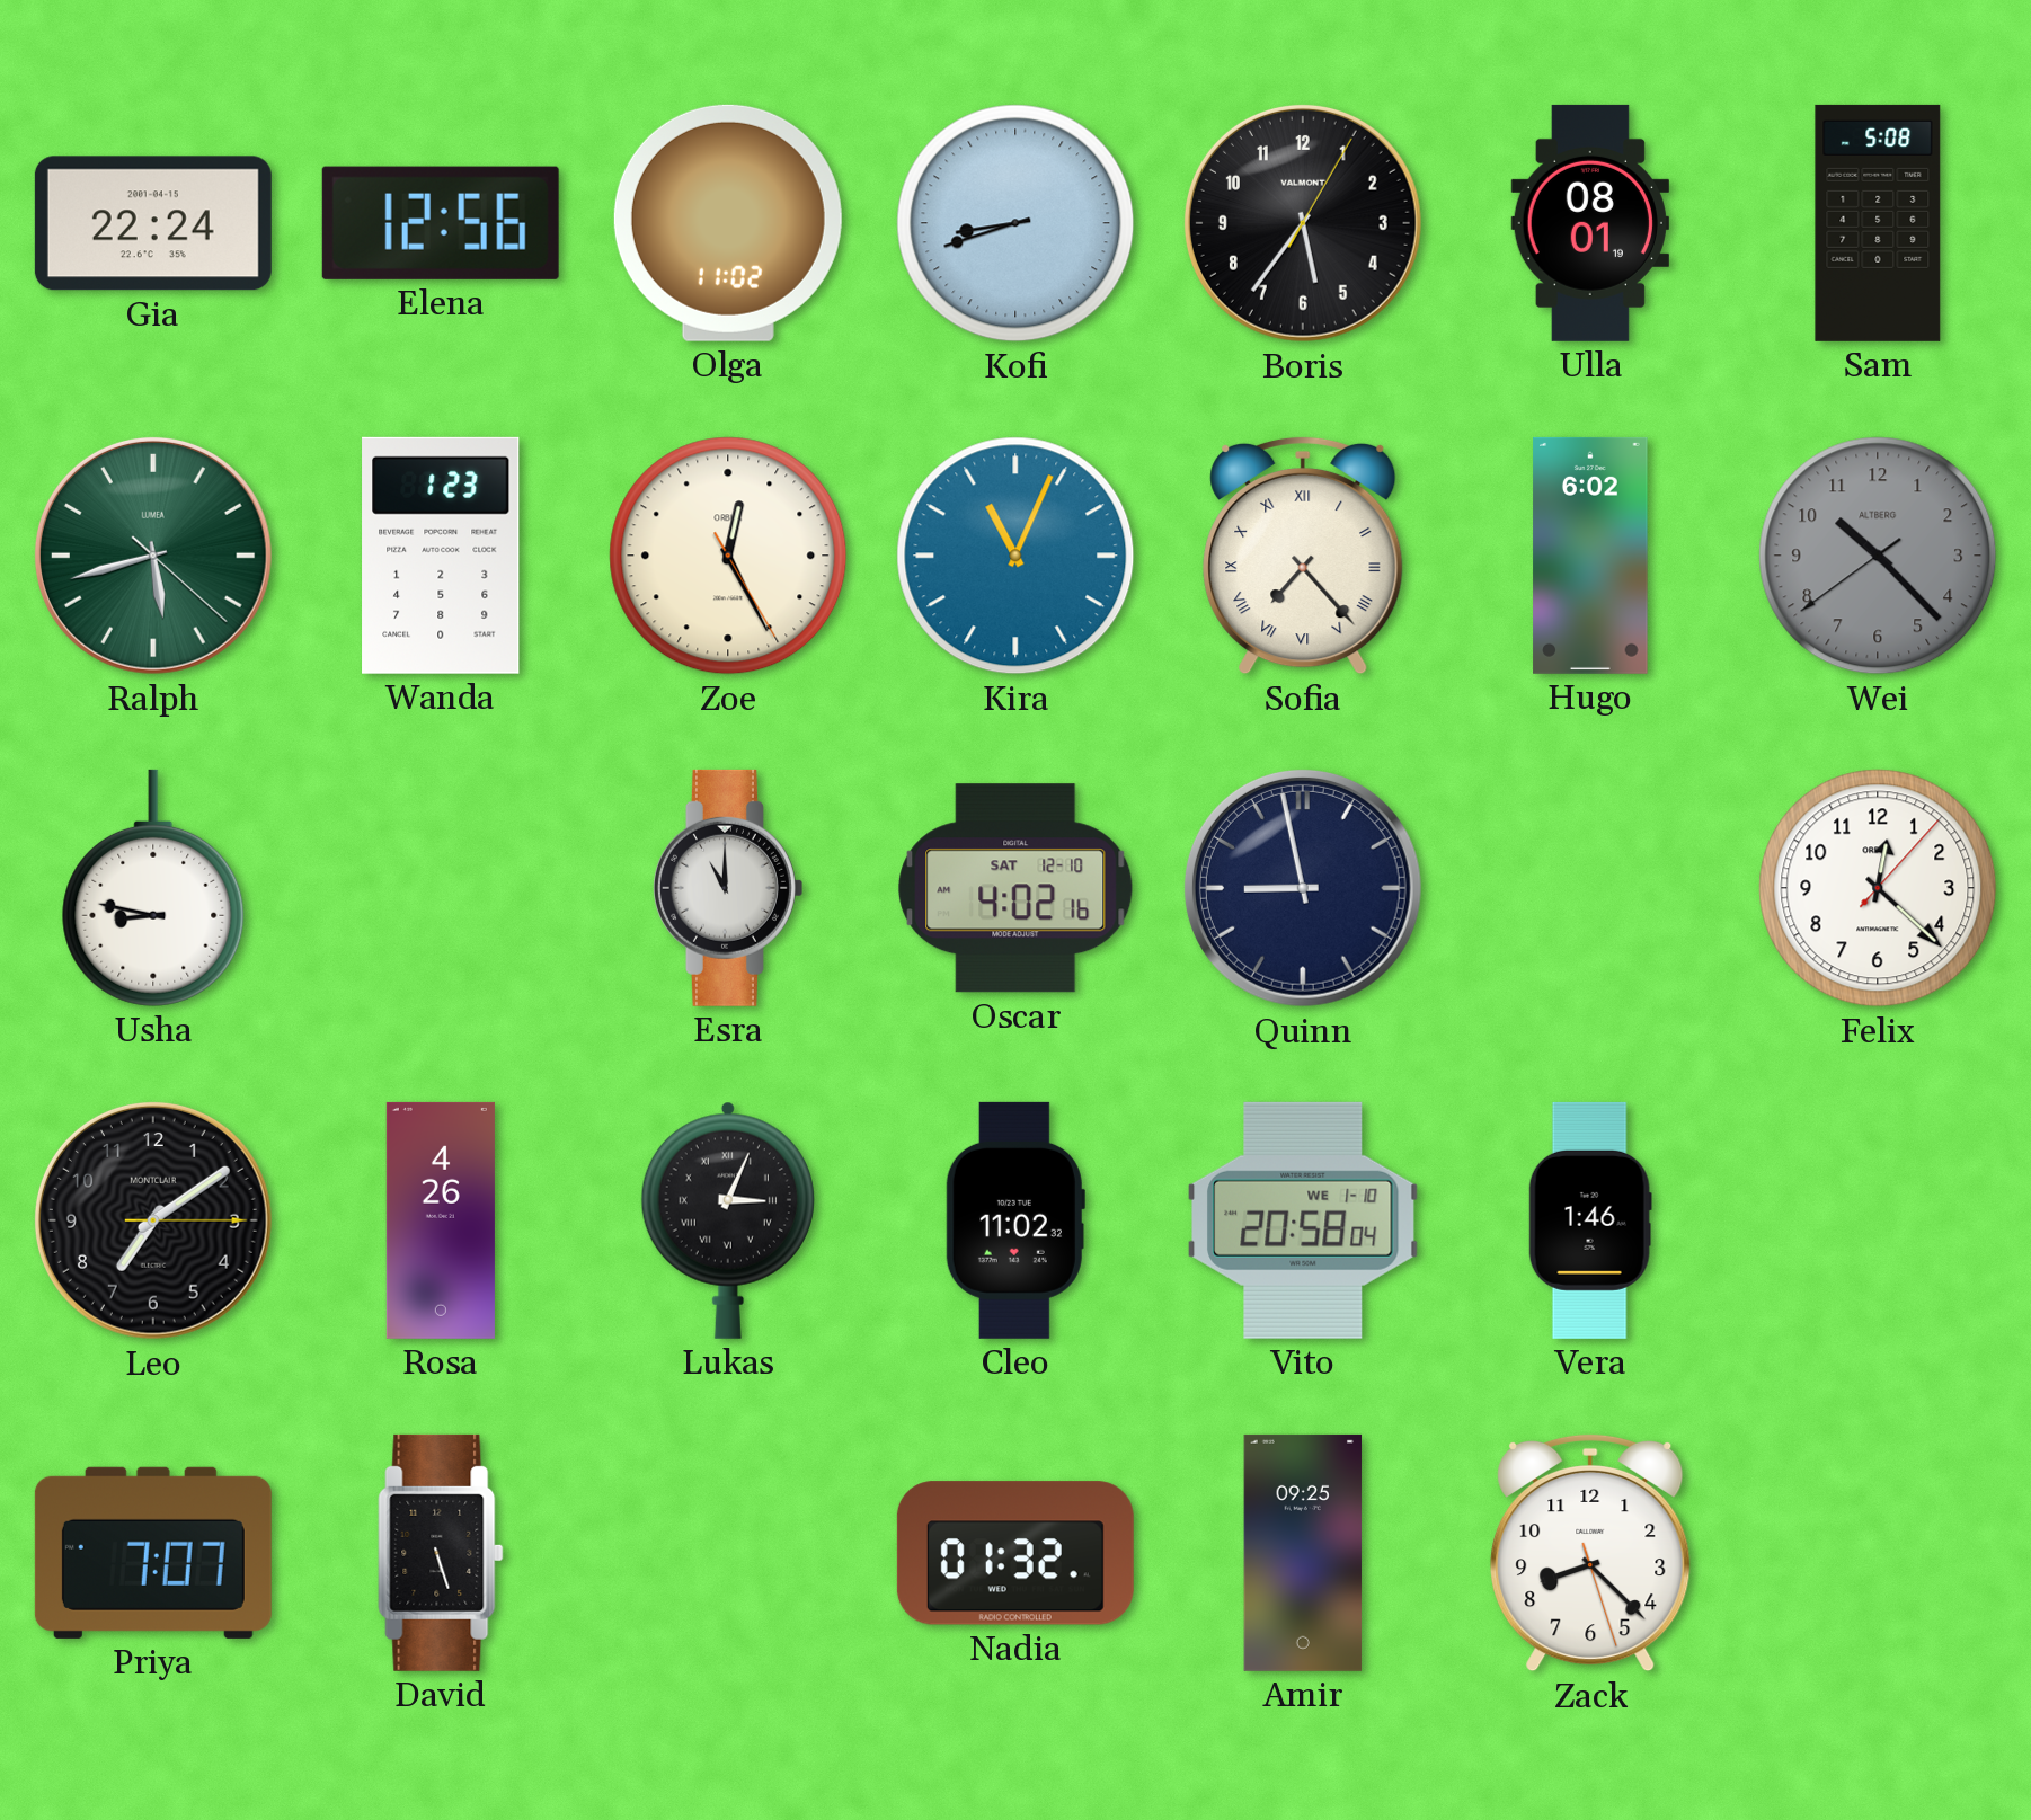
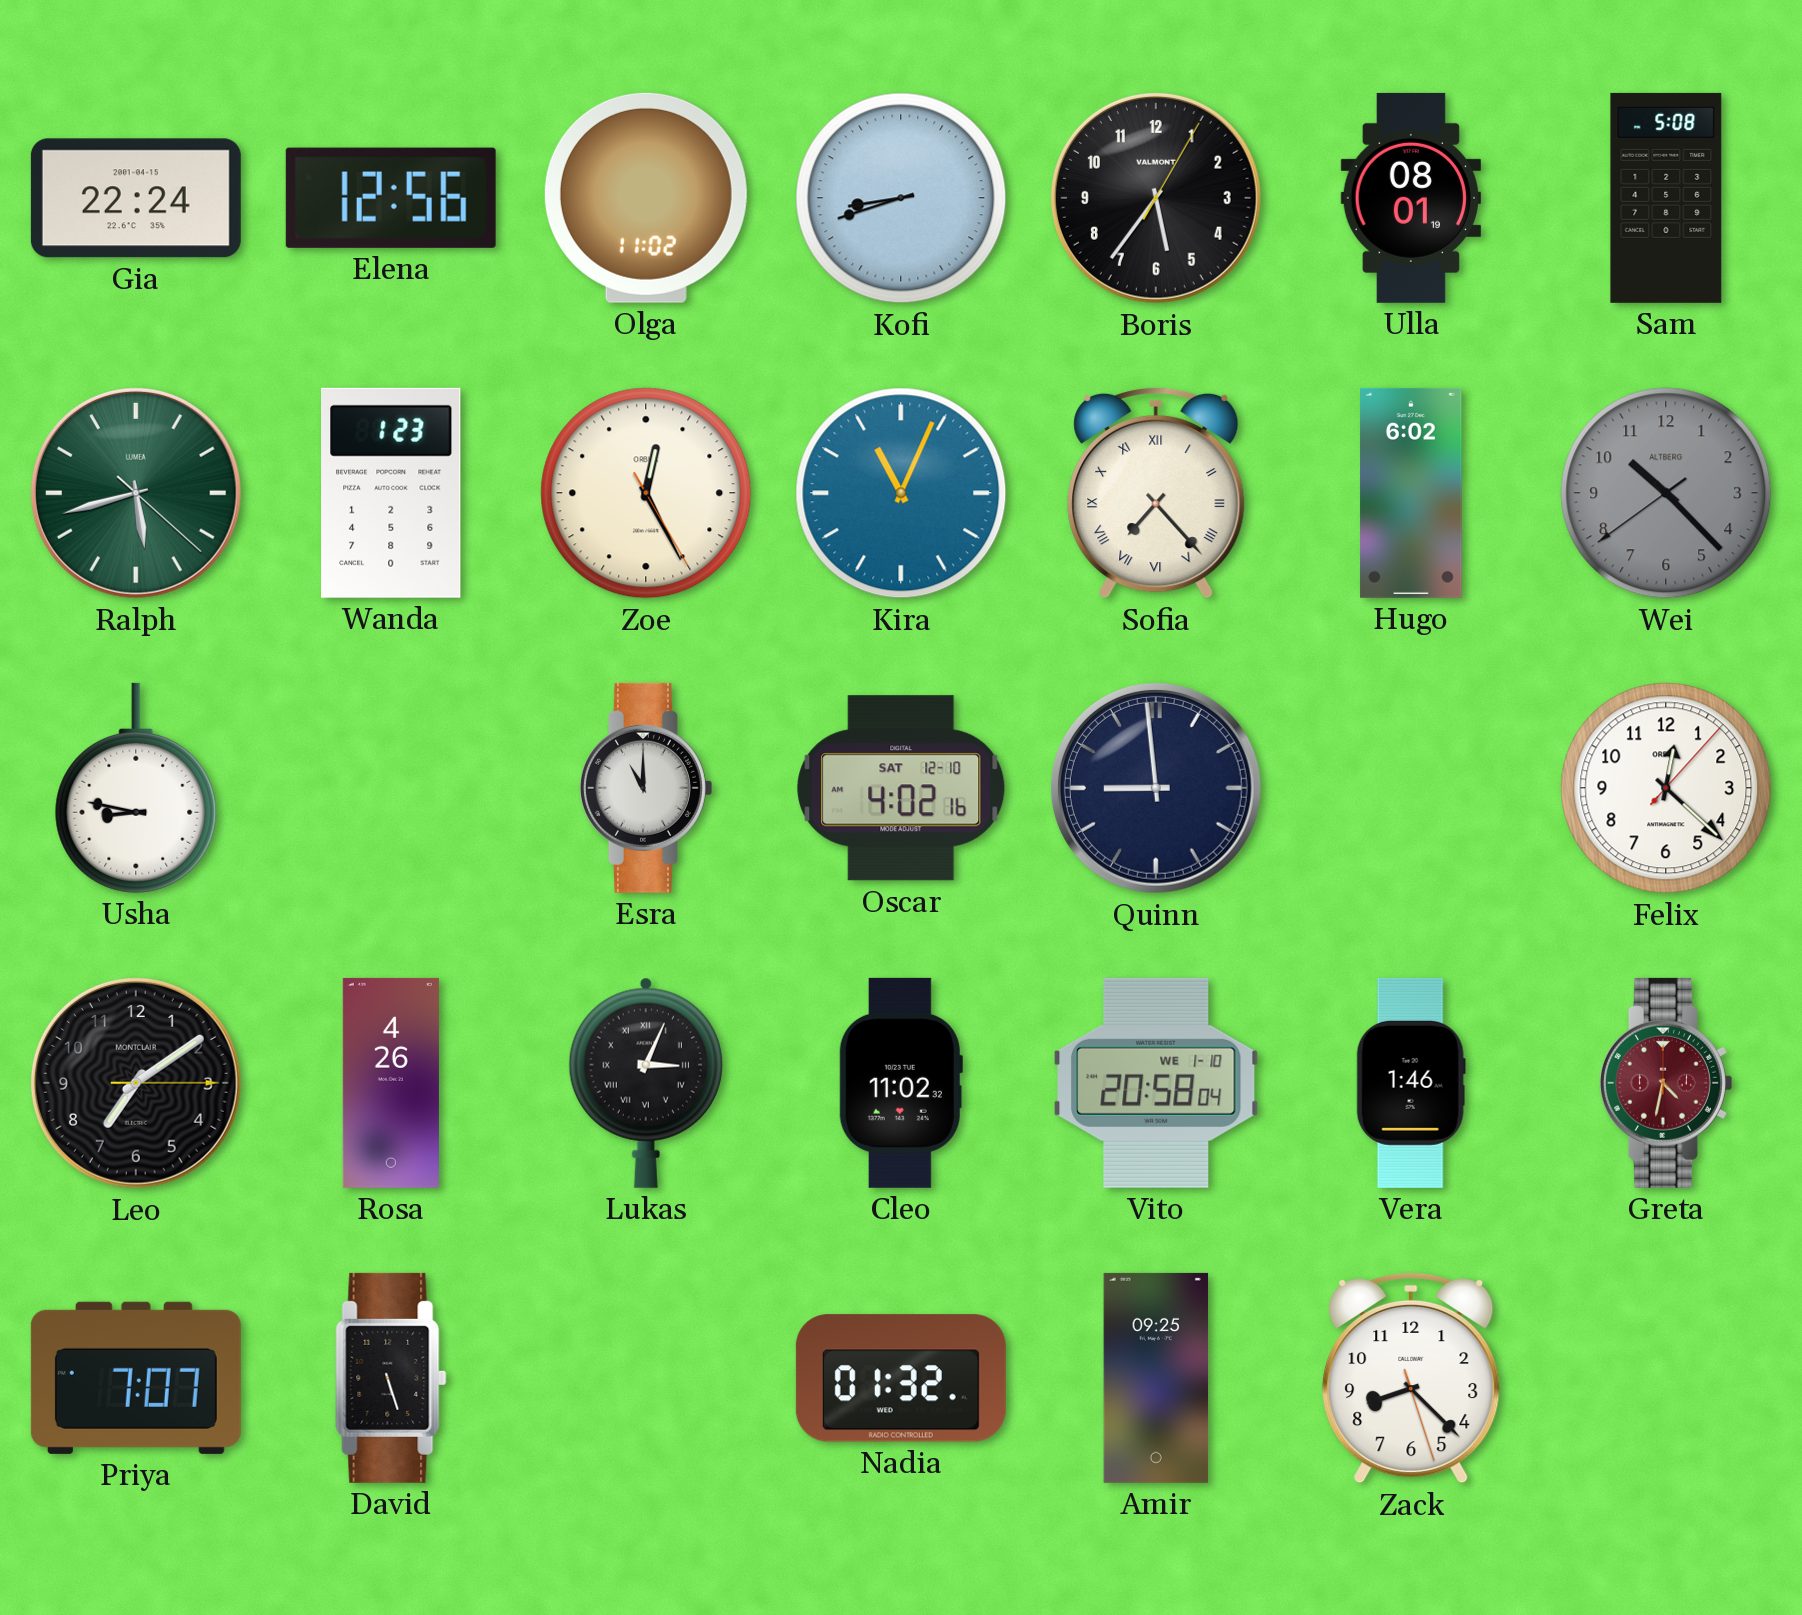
Quinn: 8:58 -> 8:59 (1156, 788)
Greta: none -> 4:32 (1665, 1083)
